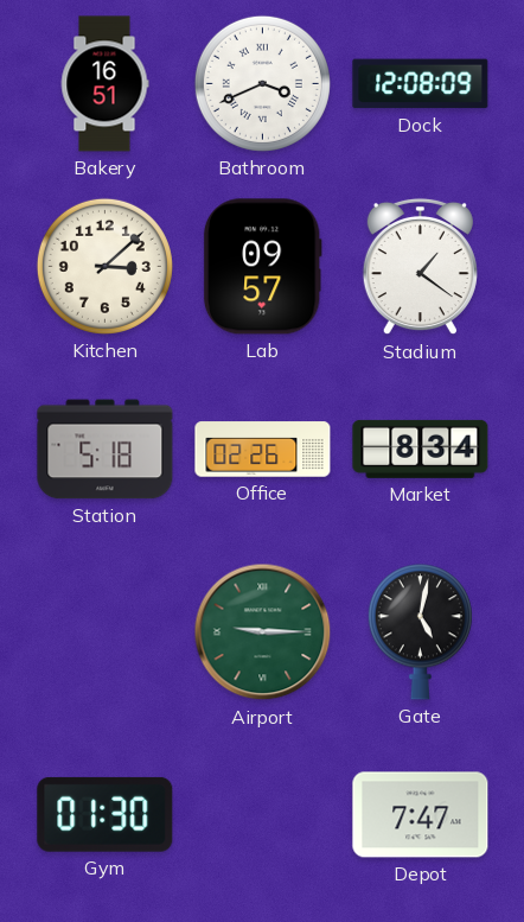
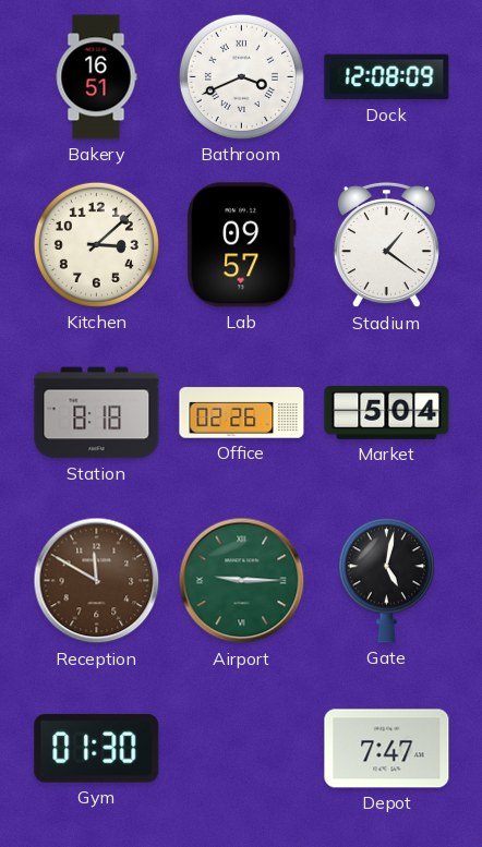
Station: 5:18 -> 8:18 (97, 413)
Market: 8:34 -> 5:04 (387, 412)
Reception: none -> 11:50 (97, 581)
